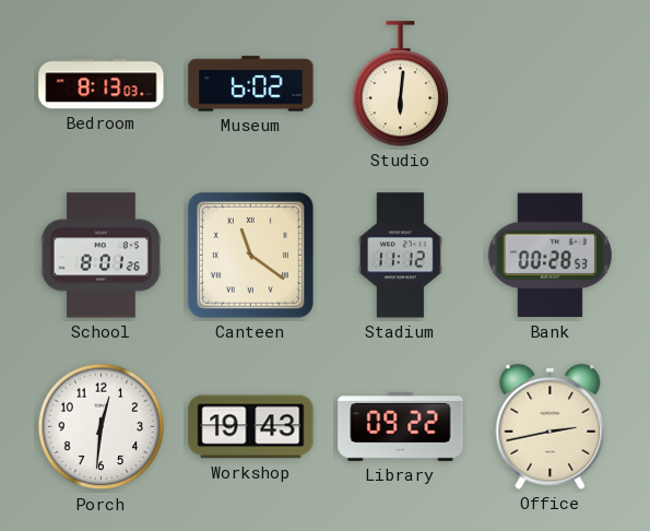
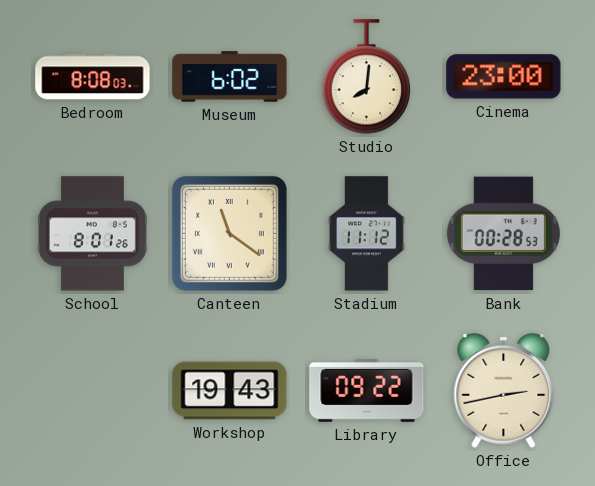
Bedroom: 8:13 -> 8:08 (93, 77)
Studio: 6:01 -> 8:01 (367, 77)
Cinema: none -> 23:00 (504, 77)
Porch: 12:31 -> none (102, 427)
